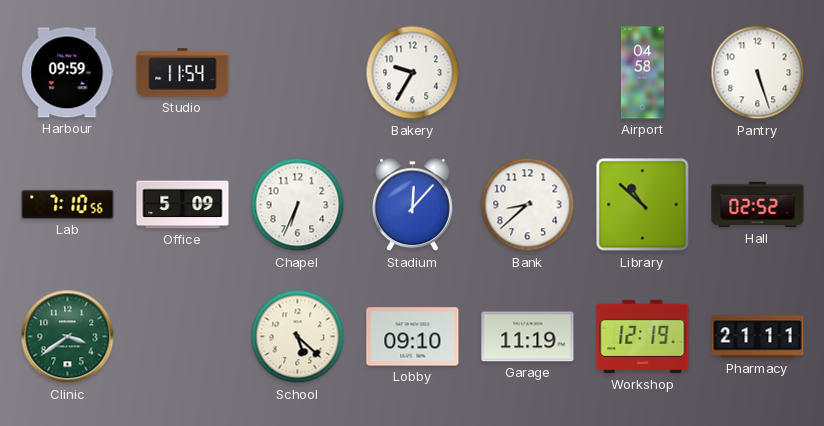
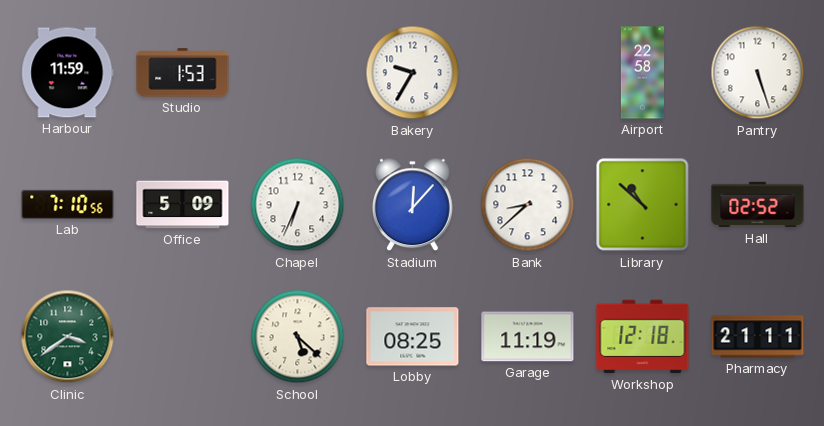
Harbour: 09:59 -> 11:59 (68, 73)
Studio: 11:54 -> 1:53 (183, 73)
Airport: 04:58 -> 22:58 (642, 73)
Lobby: 09:10 -> 08:25 (413, 337)
Workshop: 12:19 -> 12:18 (643, 337)
